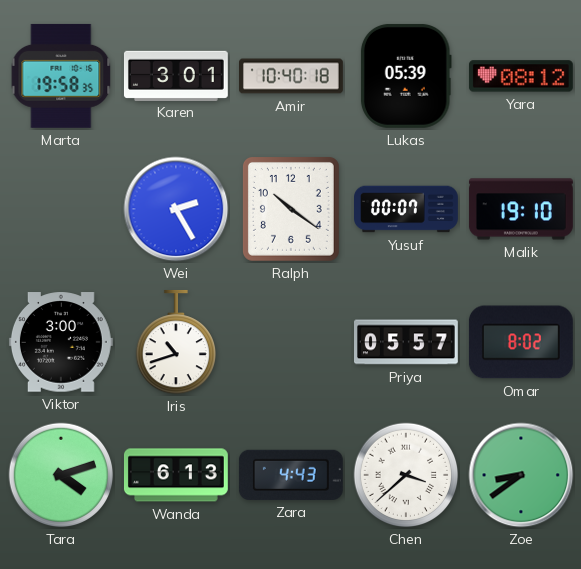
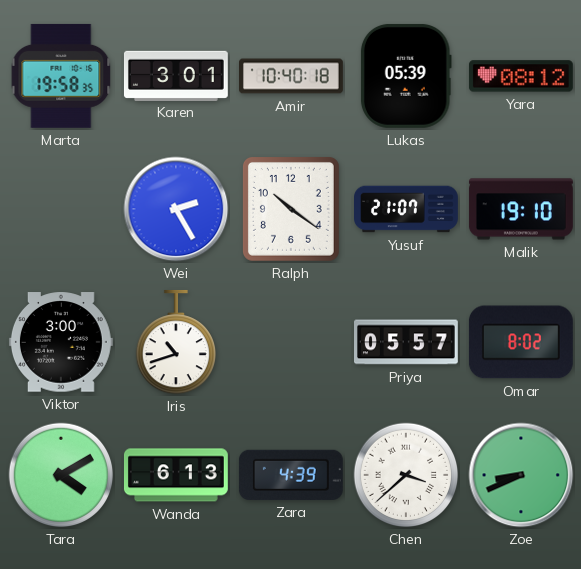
Yusuf: 00:07 -> 21:07 (407, 209)
Tara: 4:12 -> 4:10 (61, 475)
Zara: 4:43 -> 4:39 (291, 475)
Zoe: 8:39 -> 8:41 (521, 475)
